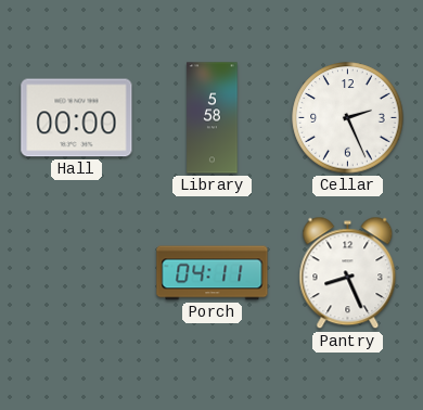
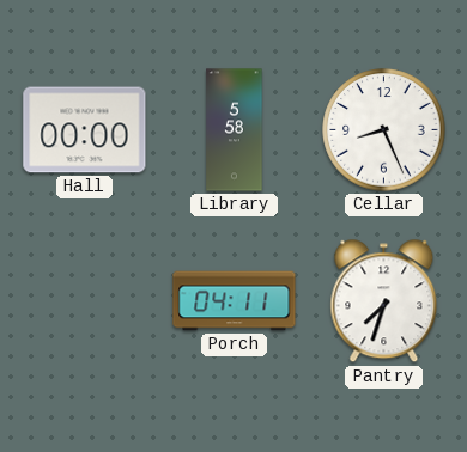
Cellar: 2:26 -> 8:26 (384, 130)
Pantry: 8:26 -> 7:33 (384, 301)
